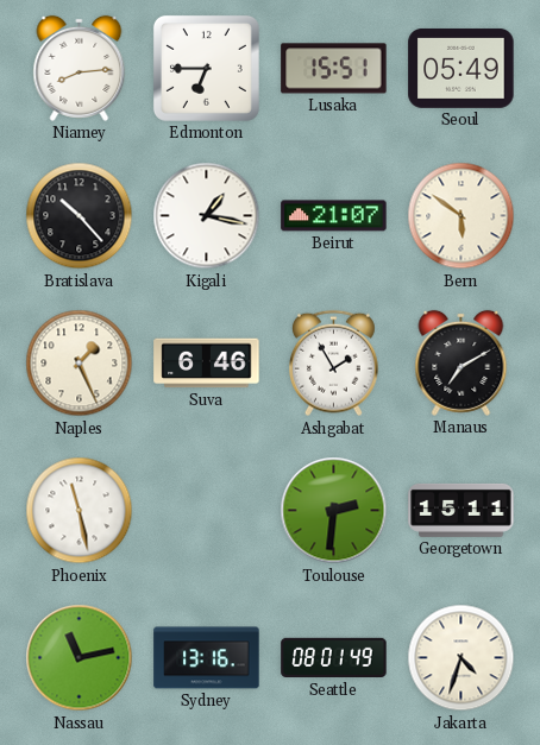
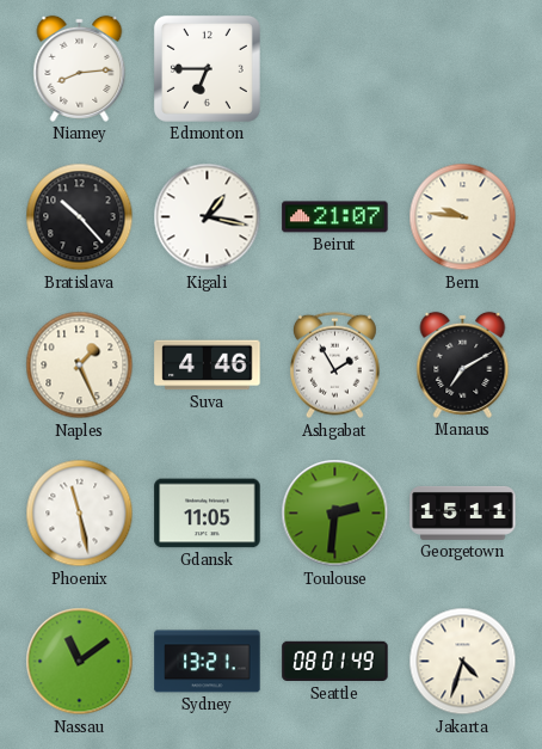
Lusaka: 15:51 -> none (334, 69)
Seoul: 05:49 -> none (461, 68)
Bern: 5:51 -> 9:46 (463, 217)
Suva: 6:46 -> 4:46 (208, 366)
Gdansk: none -> 11:05 (208, 514)
Nassau: 11:13 -> 11:09 (80, 662)
Sydney: 13:16 -> 13:21 (208, 662)
